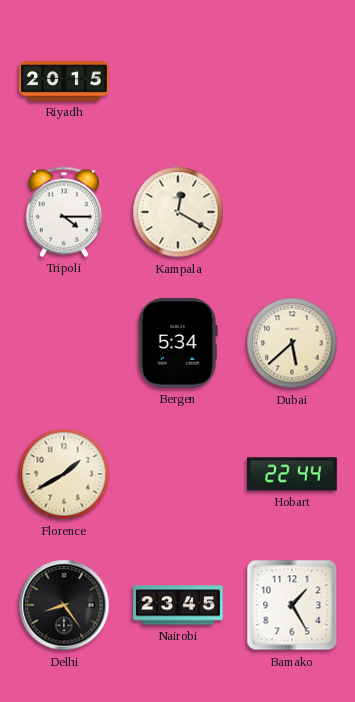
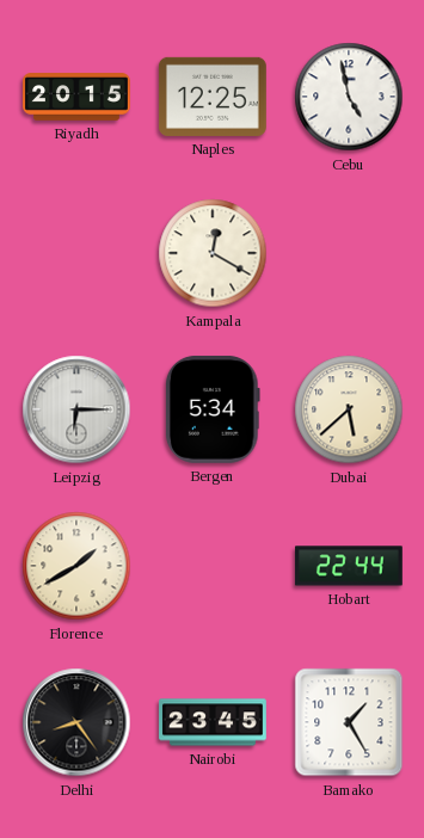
Naples: none -> 12:25 (213, 97)
Cebu: none -> 4:58 (349, 97)
Tripoli: 4:15 -> none (64, 212)
Leipzig: none -> 6:15 (76, 409)
